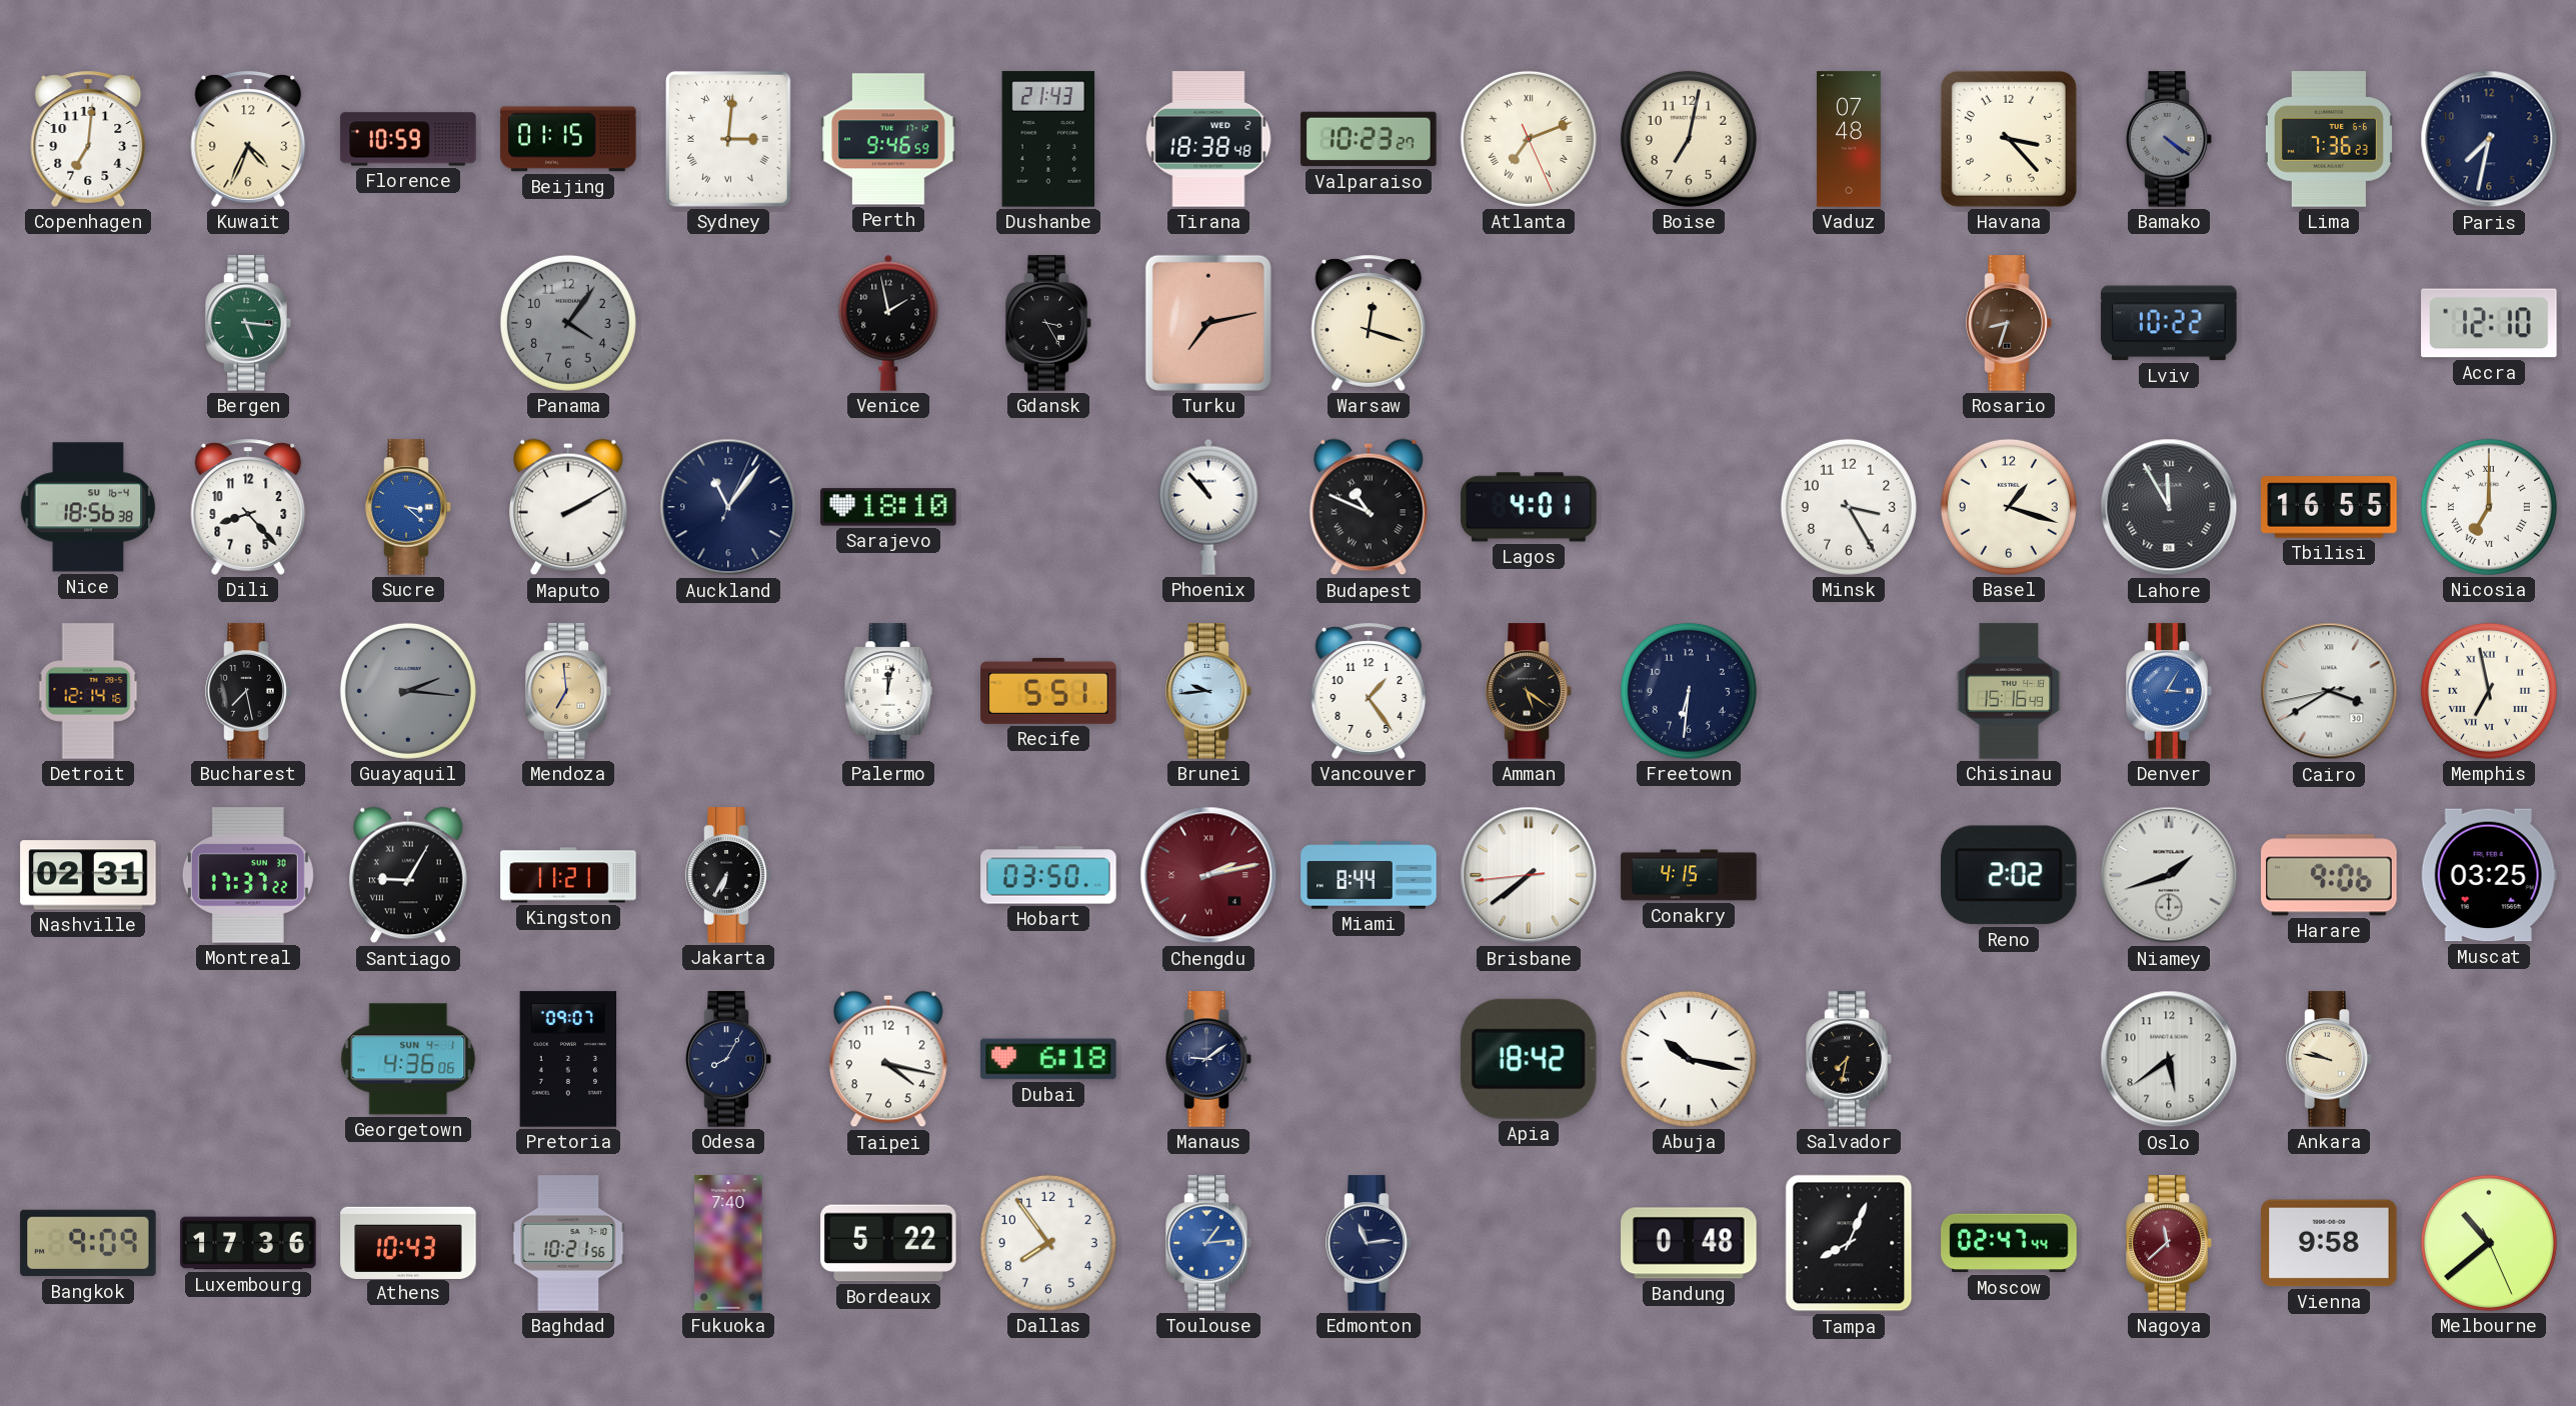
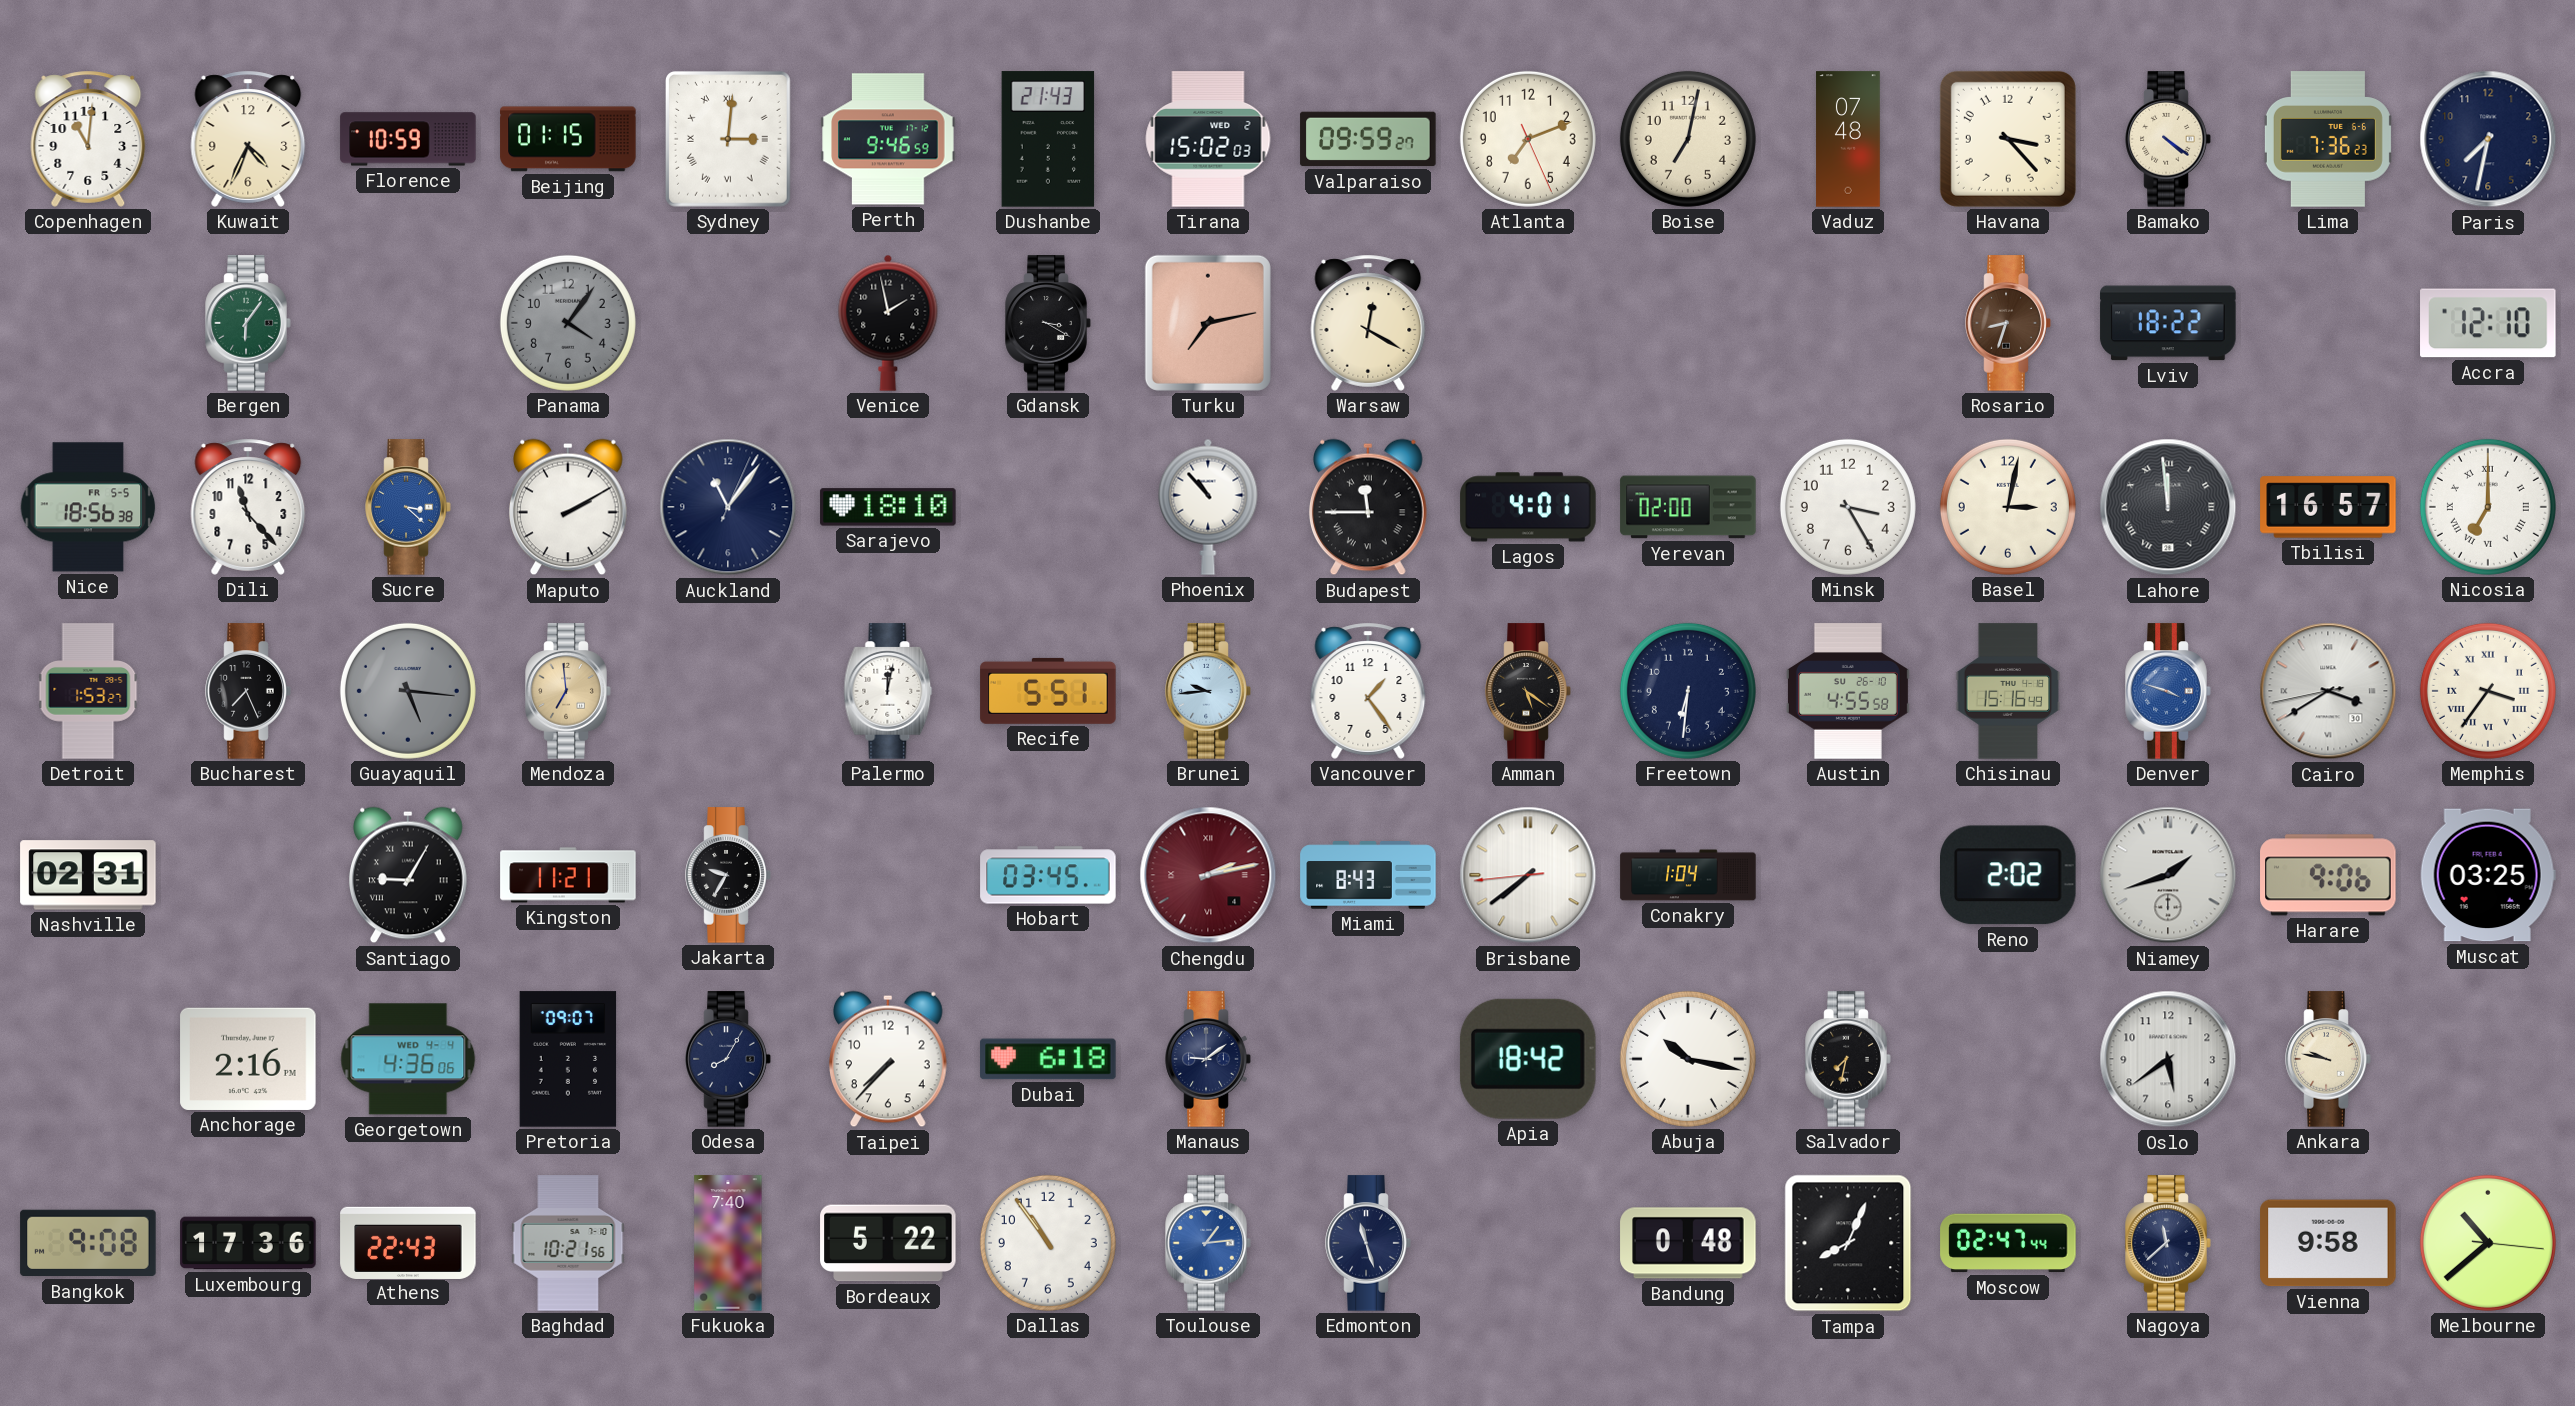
Copenhagen: 7:01 -> 11:01 (88, 139)
Tirana: 18:38 -> 15:02 (1208, 139)
Valparaiso: 10:23 -> 09:59 (1368, 139)
Atlanta numerals: Roman -> Arabic (1528, 139)
Bamako dial: grey -> cream (2168, 139)
Bergen: 5:16 -> 6:06 (248, 323)
Gdansk: 3:25 -> 3:20 (1048, 323)
Warsaw: 12:18 -> 12:20 (1368, 323)
Lviv: 10:22 -> 18:22 (2168, 323)
Nice date: SU 16-4 -> FR 5-5 (88, 507)
Dili: 8:23 -> 11:23 (248, 507)
Budapest: 10:49 -> 11:45 (1369, 507)
Yerevan: none -> 02:00 (1688, 507)
Basel: 1:18 -> 3:02 (2008, 507)
Lahore: 11:55 -> 11:59 (2168, 507)
Tbilisi: 16:55 -> 16:57 (2328, 507)
Detroit: 12:14 -> 1:53 (88, 691)
Bucharest: 7:28 -> 7:26 (248, 691)
Guayaquil: 2:16 -> 5:16 (408, 691)
Austin: none -> 4:55 (1848, 691)
Denver: 3:05 -> 3:48 (2168, 691)
Memphis: 6:58 -> 3:36 (2488, 691)
Montreal: 17:37 -> none (248, 875)
Jakarta: 6:35 -> 9:35 (728, 875)
Hobart: 03:50 -> 03:45 (1048, 875)
Miami: 8:44 -> 8:43 (1368, 875)
Conakry: 4:15 -> 1:04 (1688, 875)
Anchorage: none -> 2:16 (248, 1059)
Georgetown date: SUN 4-1 -> WED 4-4 (408, 1059)
Taipei: 4:17 -> 7:37 (889, 1059)
Bangkok: 9:09 -> 9:08 (88, 1243)
Athens: 10:43 -> 22:43 (408, 1242)
Dallas: 7:54 -> 10:54 (1048, 1243)
Edmonton: 11:14 -> 11:27 (1368, 1243)
Nagoya dial: burgundy -> navy (2168, 1243)
Melbourne: 10:38:26 -> 10:38:16 (2488, 1243)
